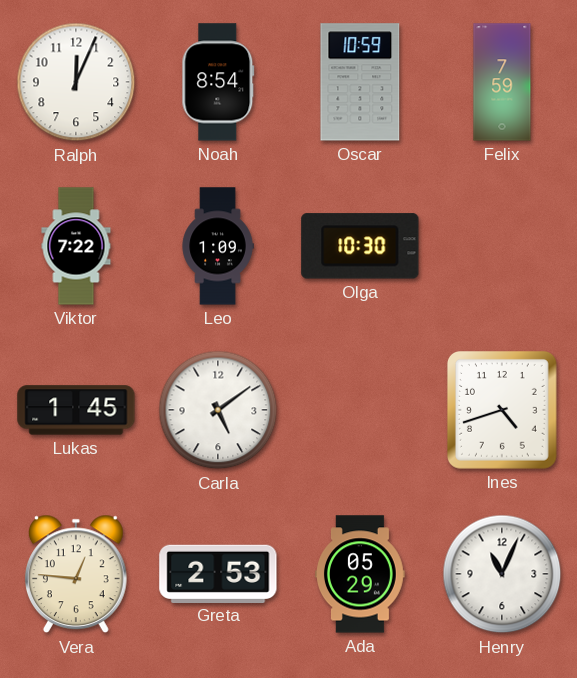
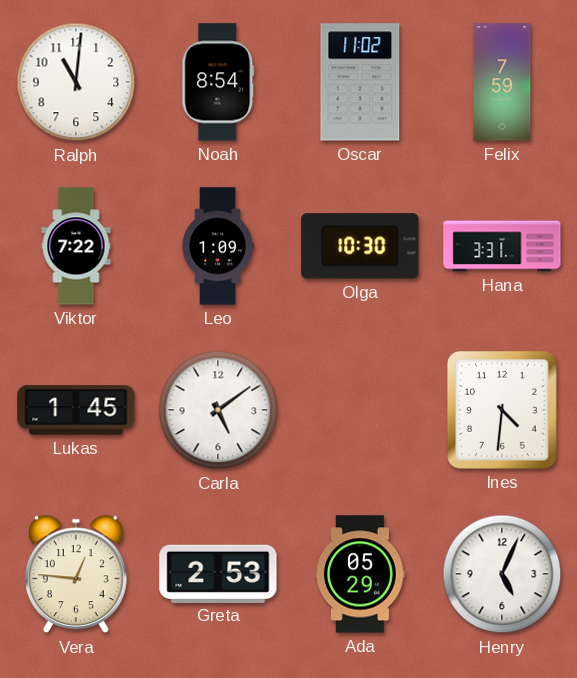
Ralph: 12:04 -> 11:01 (76, 82)
Oscar: 10:59 -> 11:02 (360, 82)
Hana: none -> 3:31 (502, 246)
Ines: 4:42 -> 4:31 (502, 411)
Henry: 11:04 -> 5:04 (502, 574)
